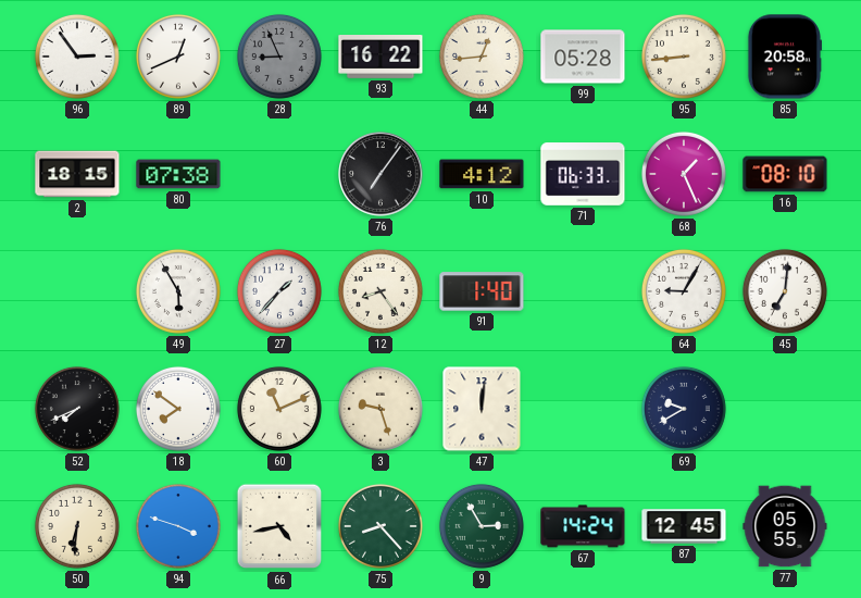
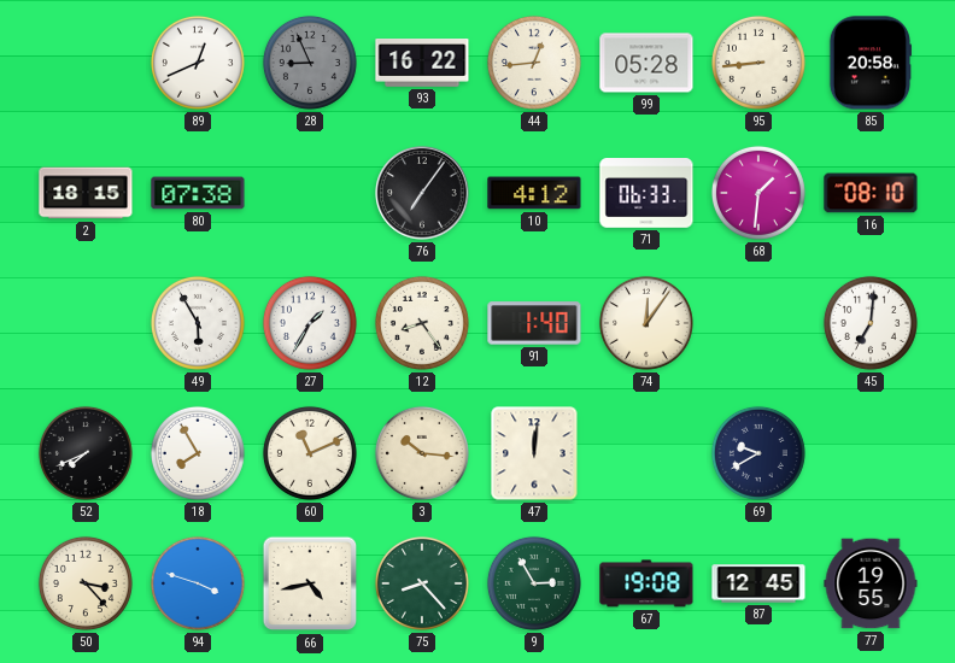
96: 2:54 -> none (77, 57)
68: 1:26 -> 1:31 (758, 193)
27: 1:37 -> 1:35 (310, 323)
74: none -> 12:06 (646, 323)
64: 9:05 -> none (684, 291)
18: 7:51 -> 7:55 (198, 453)
3: 9:27 -> 10:16 (422, 453)
50: 6:31 -> 3:23 (86, 583)
67: 14:24 -> 19:08 (646, 583)
77: 05:55 -> 19:55 (871, 583)
